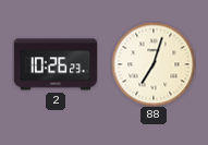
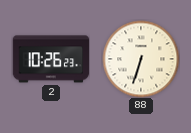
88: 7:03 -> 6:33 (141, 59)
